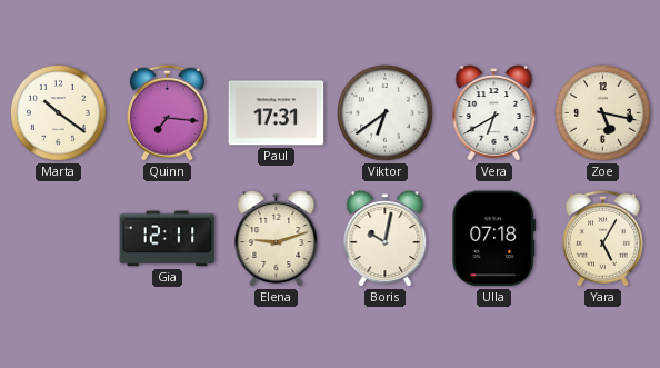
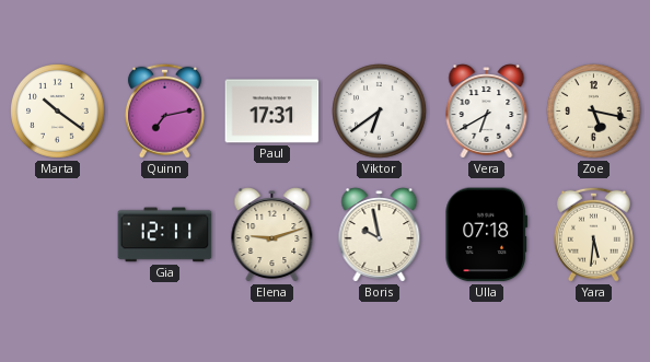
Quinn: 7:16 -> 7:13 (164, 110)
Boris: 10:02 -> 9:58 (380, 235)
Yara: 5:05 -> 5:31 (593, 234)
